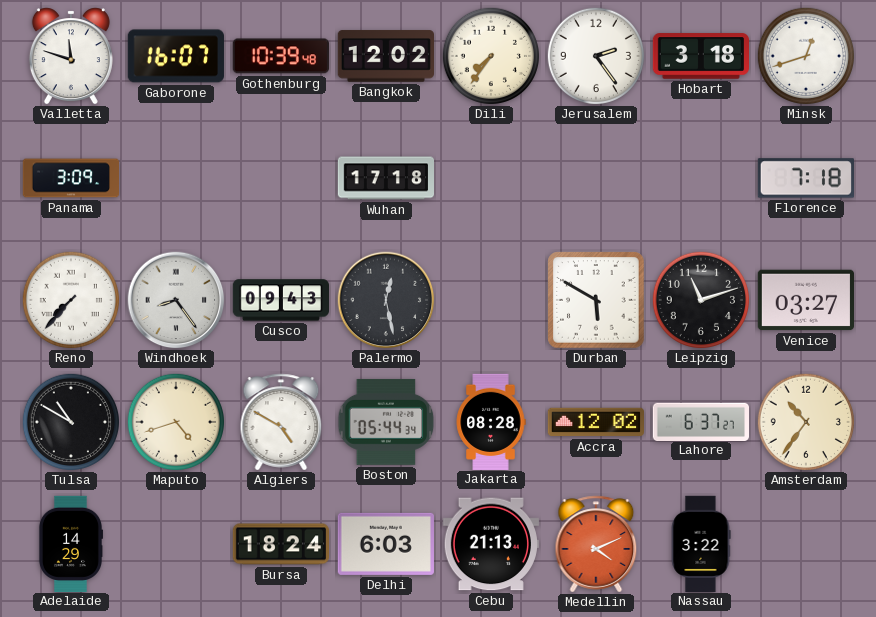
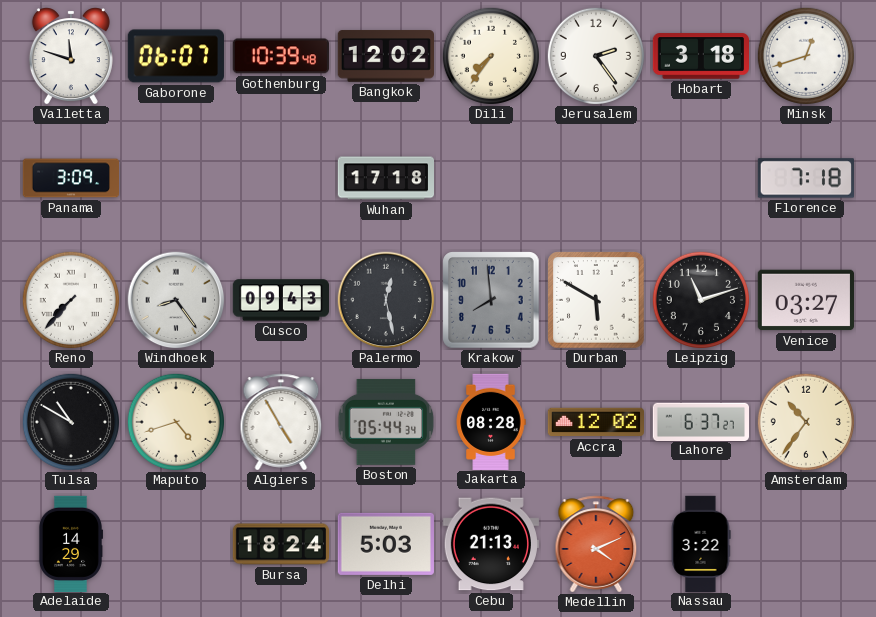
Gaborone: 16:07 -> 06:07 (176, 56)
Krakow: none -> 7:59 (491, 300)
Algiers: 4:50 -> 4:55 (281, 422)
Delhi: 6:03 -> 5:03 (385, 544)
